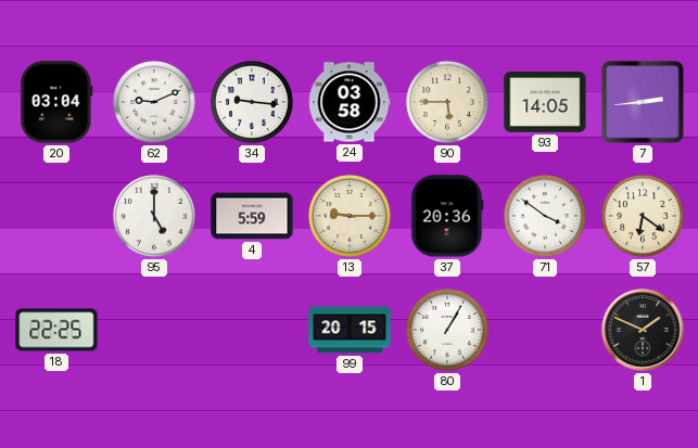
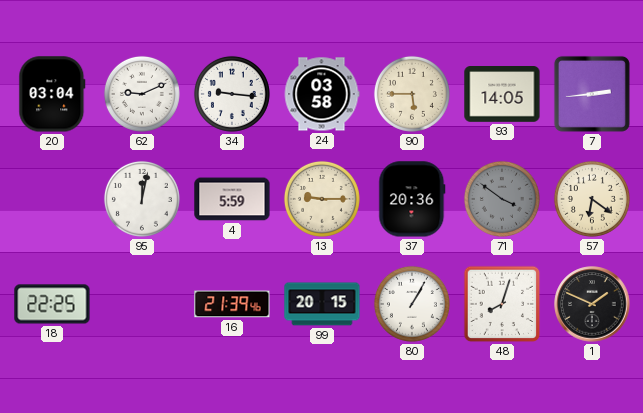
95: 5:00 -> 12:02 (142, 199)
71 dial: white -> grey (502, 199)
16: none -> 21:39 (232, 304)
48: none -> 8:03 (502, 304)
